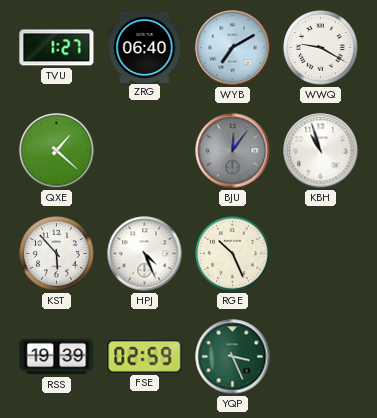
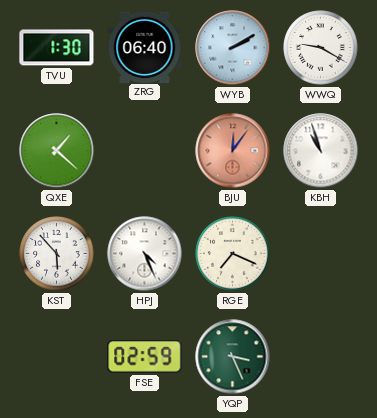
TVU: 1:27 -> 1:30 (57, 48)
WYB: 7:10 -> 2:10 (233, 48)
BJU dial: grey -> salmon (233, 151)
RGE: 10:26 -> 7:19 (233, 254)
RSS: 19:39 -> none (57, 357)
